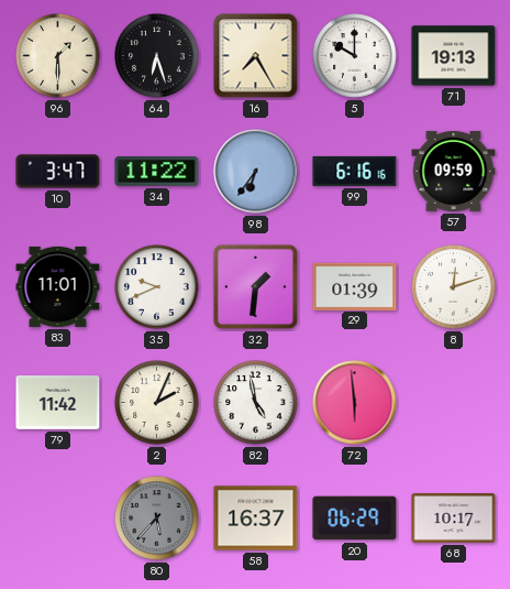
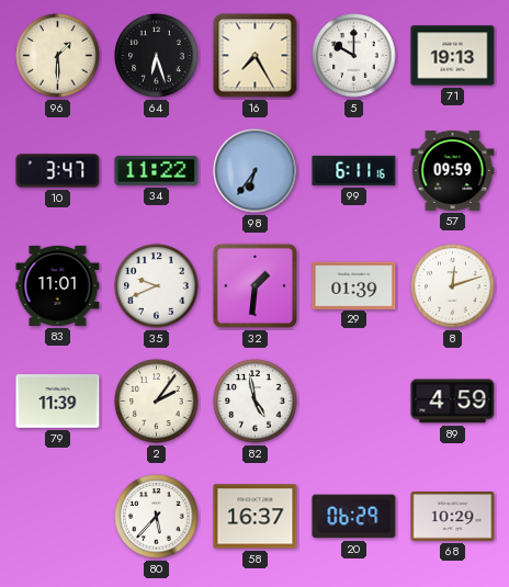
99: 6:16 -> 6:11 (354, 170)
79: 11:42 -> 11:39 (58, 402)
2: 2:04 -> 2:06 (157, 402)
72: 5:59 -> none (355, 403)
89: none -> 4:59 (453, 402)
80 dial: grey -> white (157, 517)
68: 10:17 -> 10:29 (453, 517)
